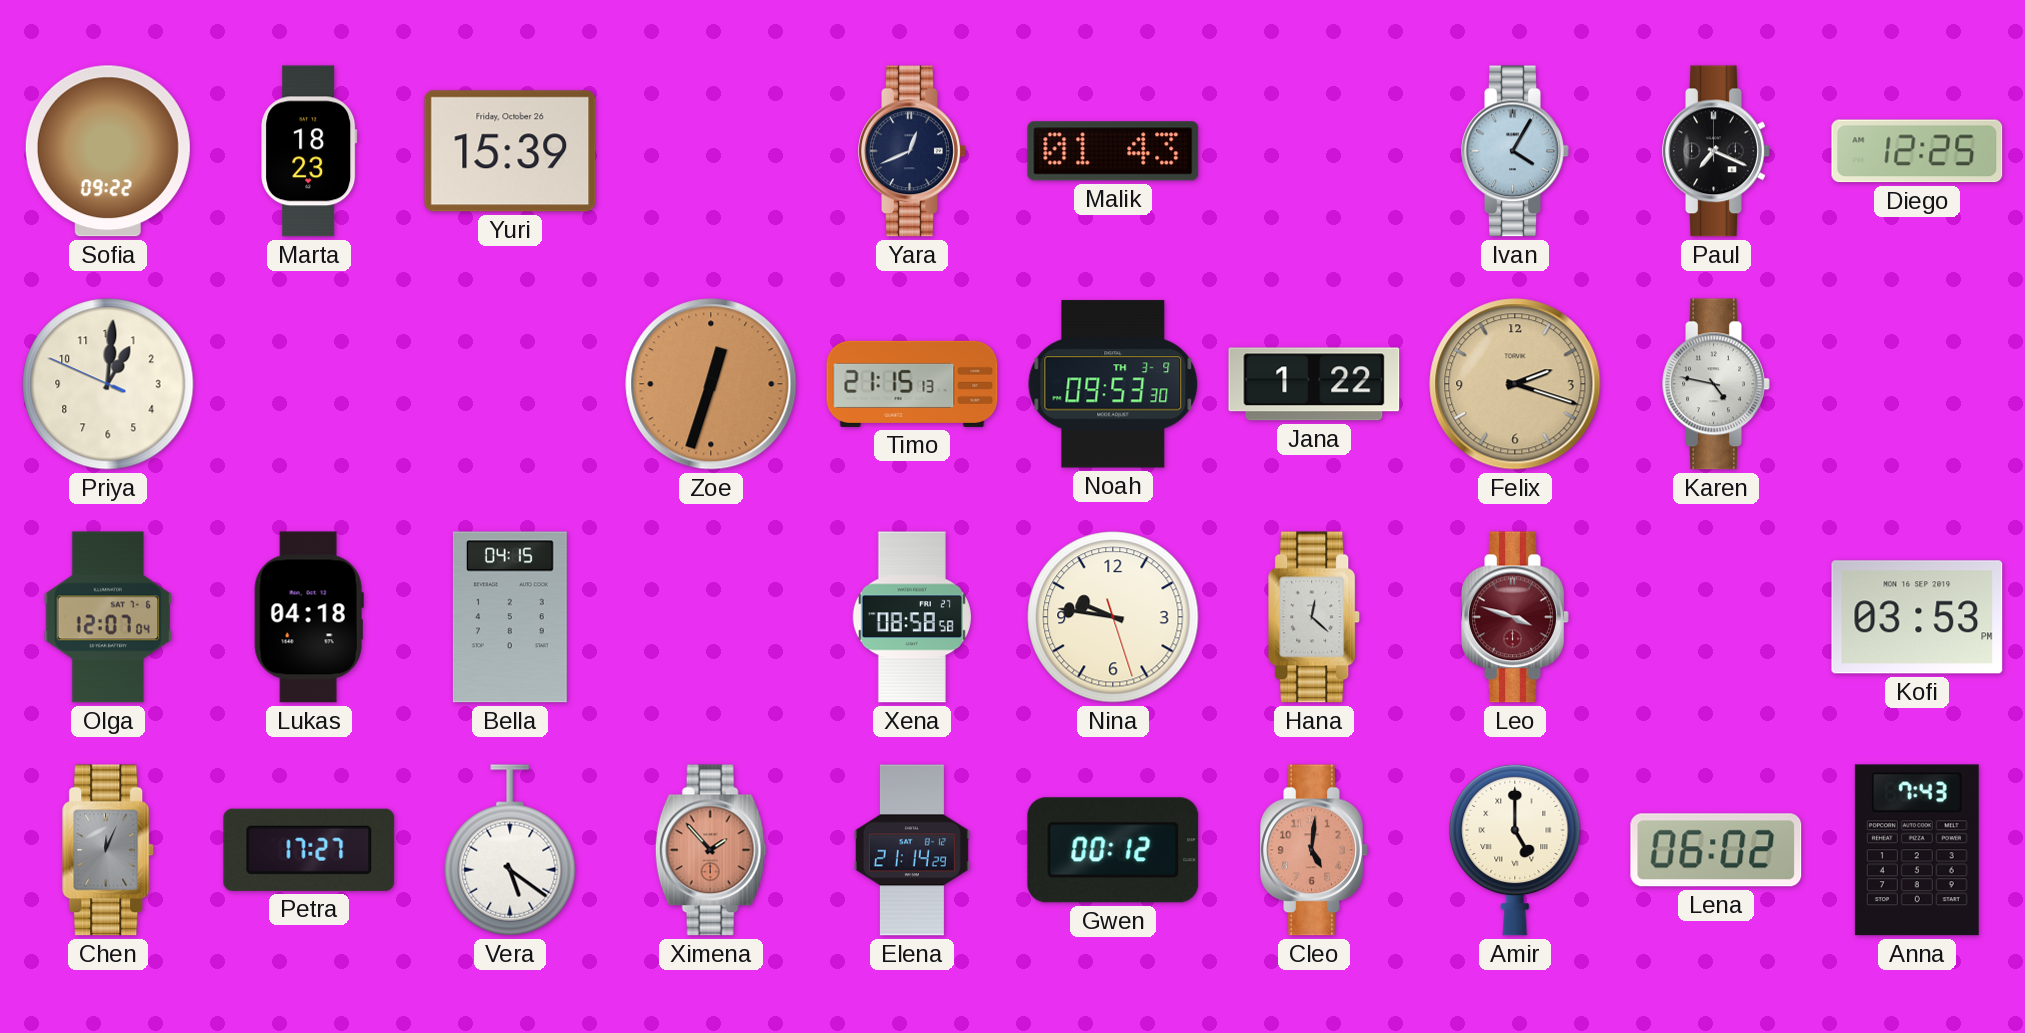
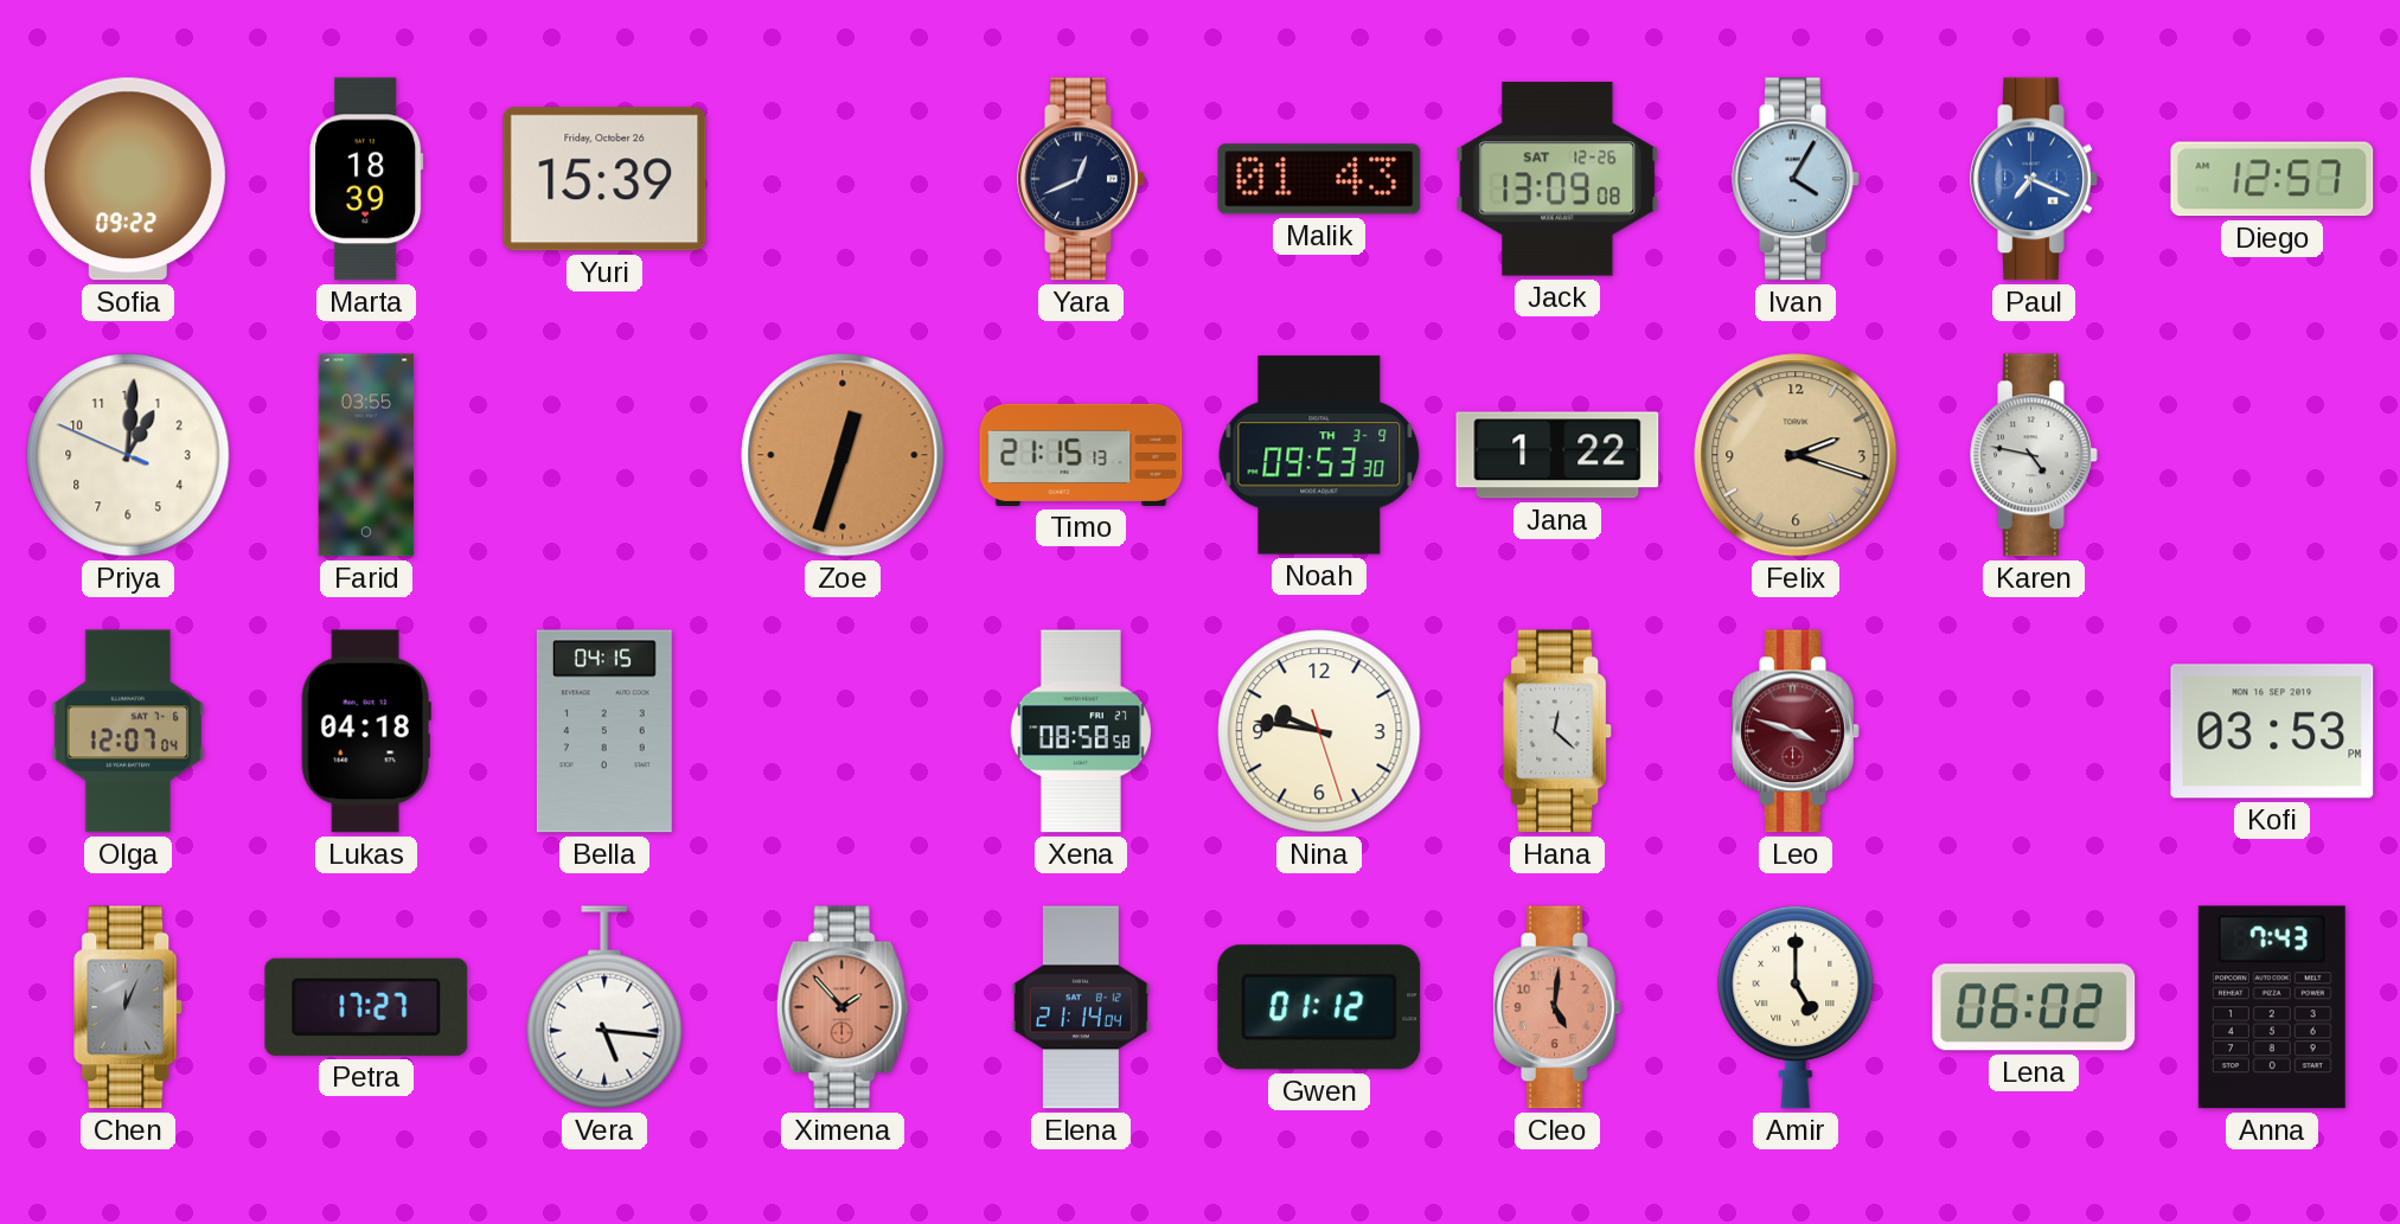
Marta: 18:23 -> 18:39 (366, 179)
Jack: none -> 13:09 (1557, 179)
Paul dial: black -> blue (2034, 179)
Diego: 12:25 -> 12:57 (2272, 179)
Farid: none -> 03:55 (366, 455)
Vera: 5:21 -> 5:16 (604, 1007)
Elena: 21:14:29 -> 21:14:04 (1081, 1007)
Gwen: 00:12 -> 01:12 (1319, 1007)
